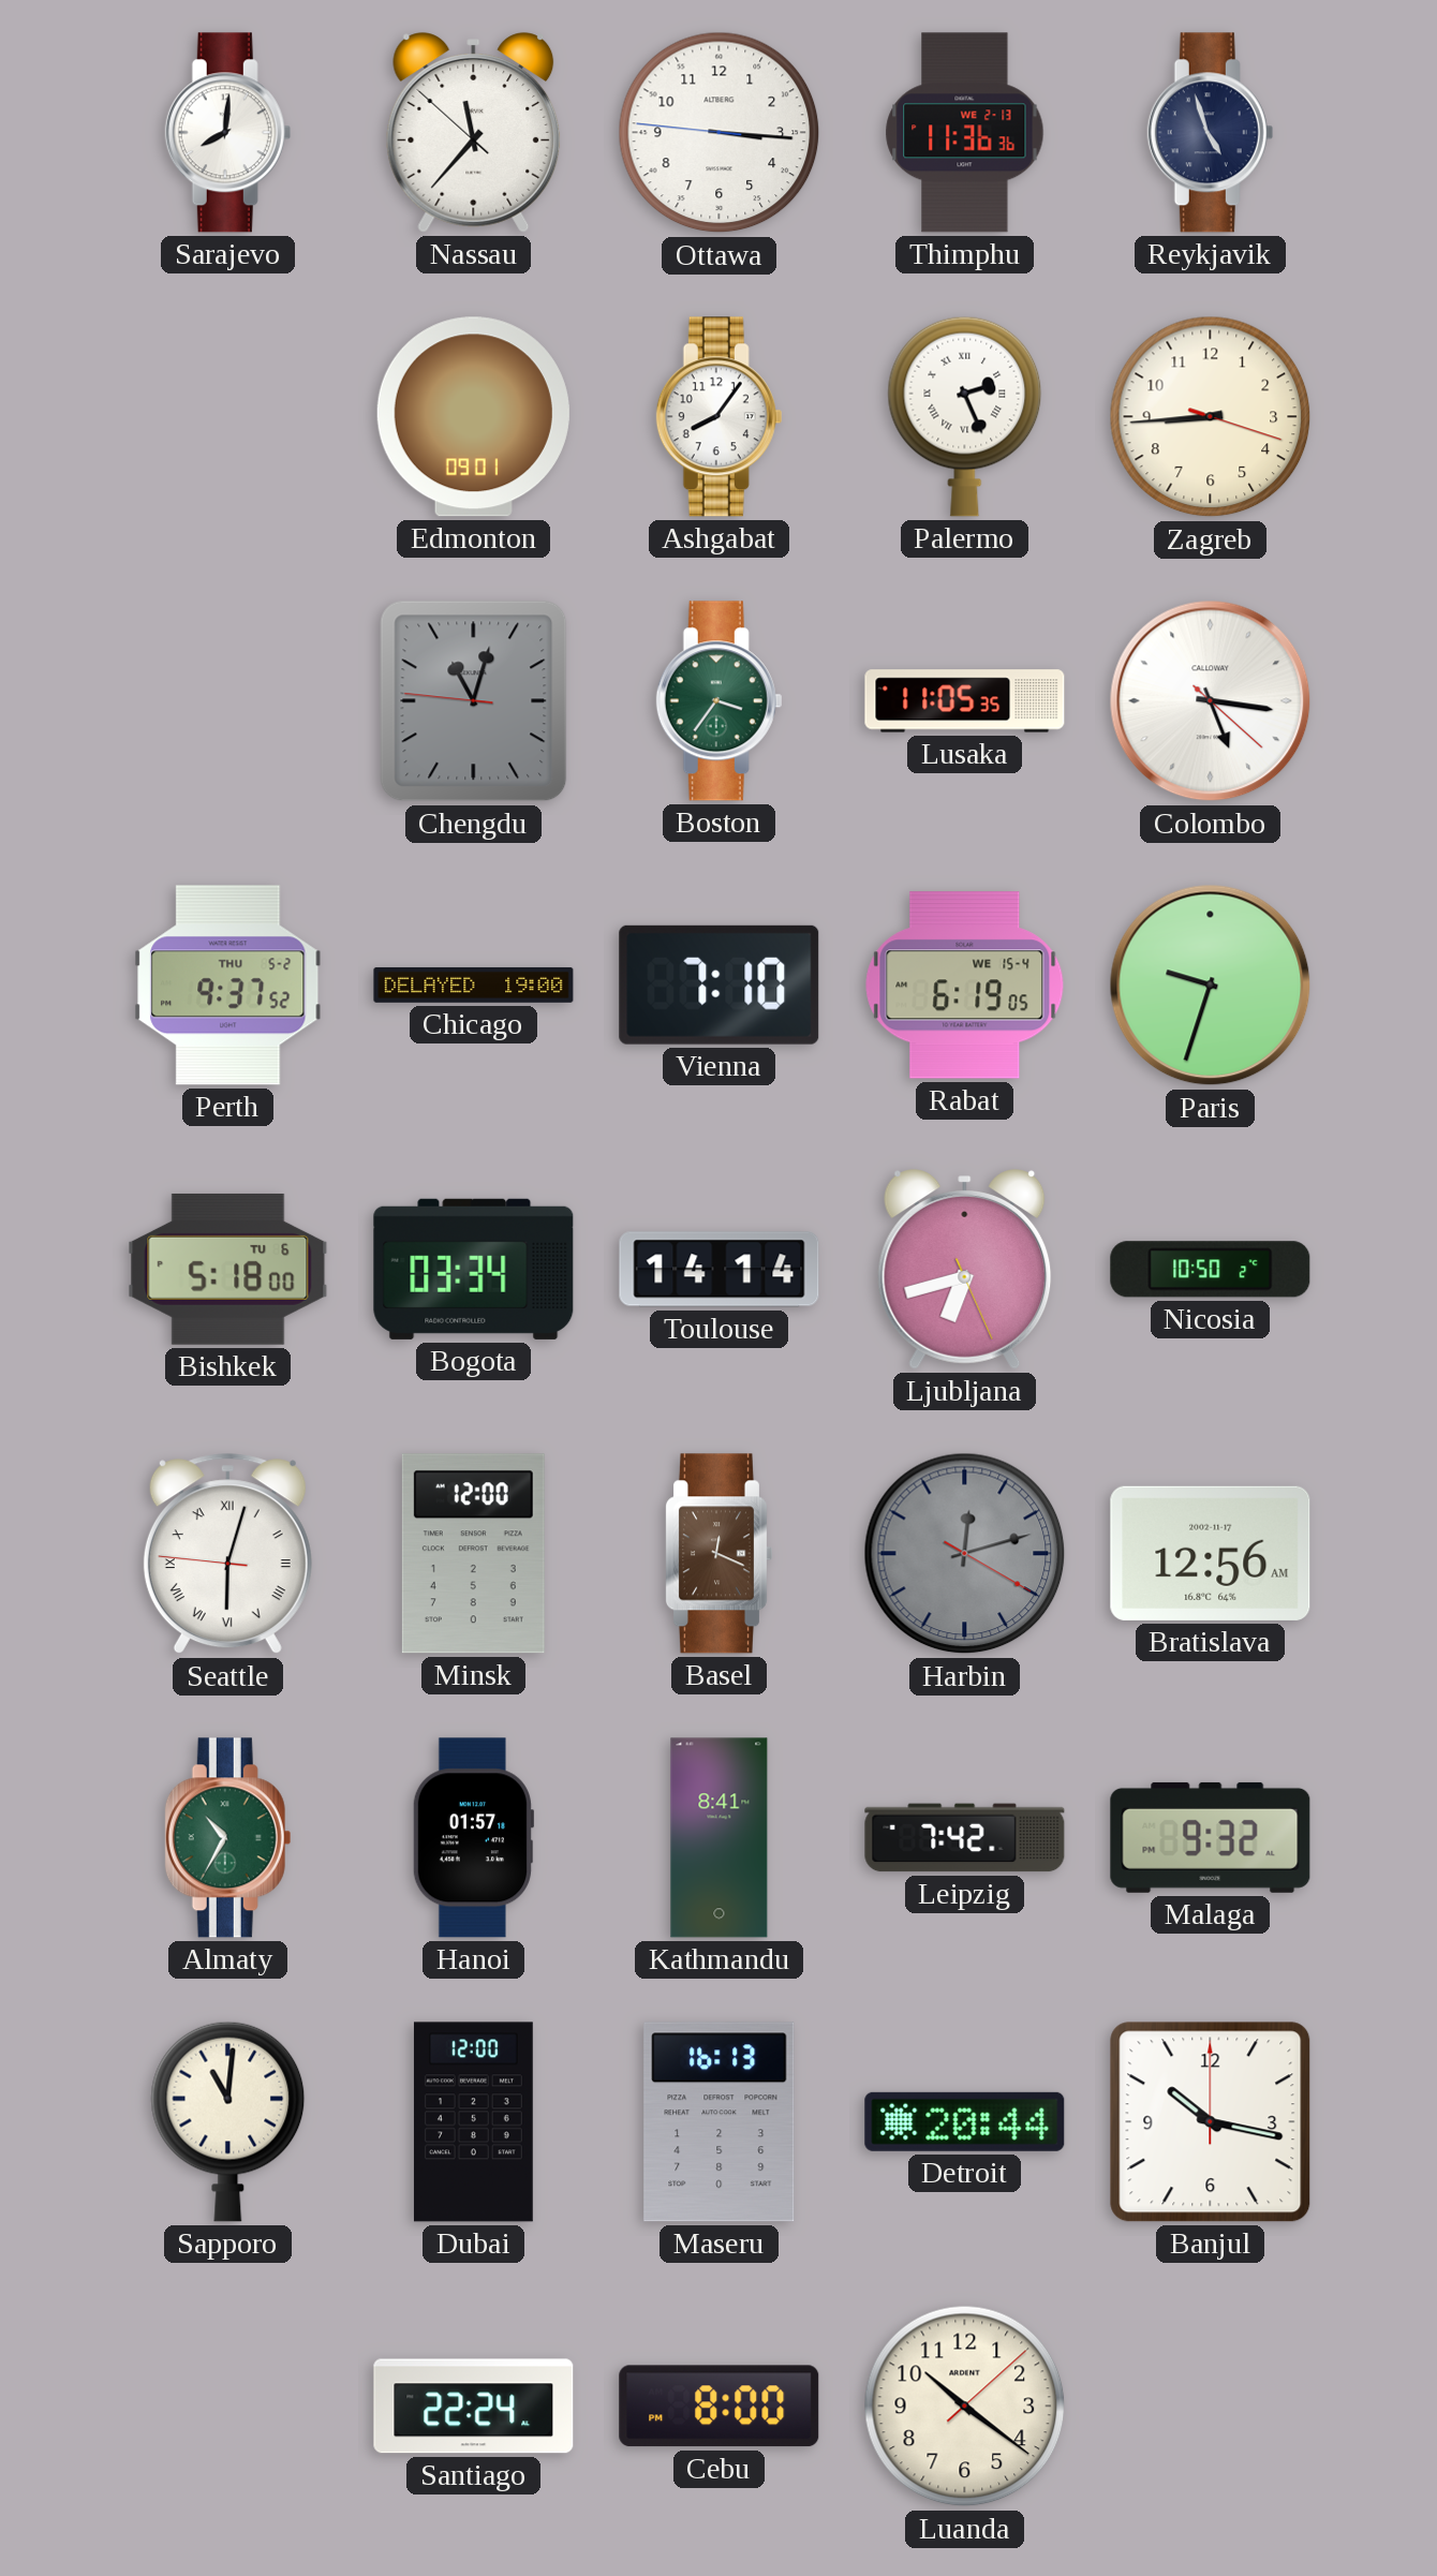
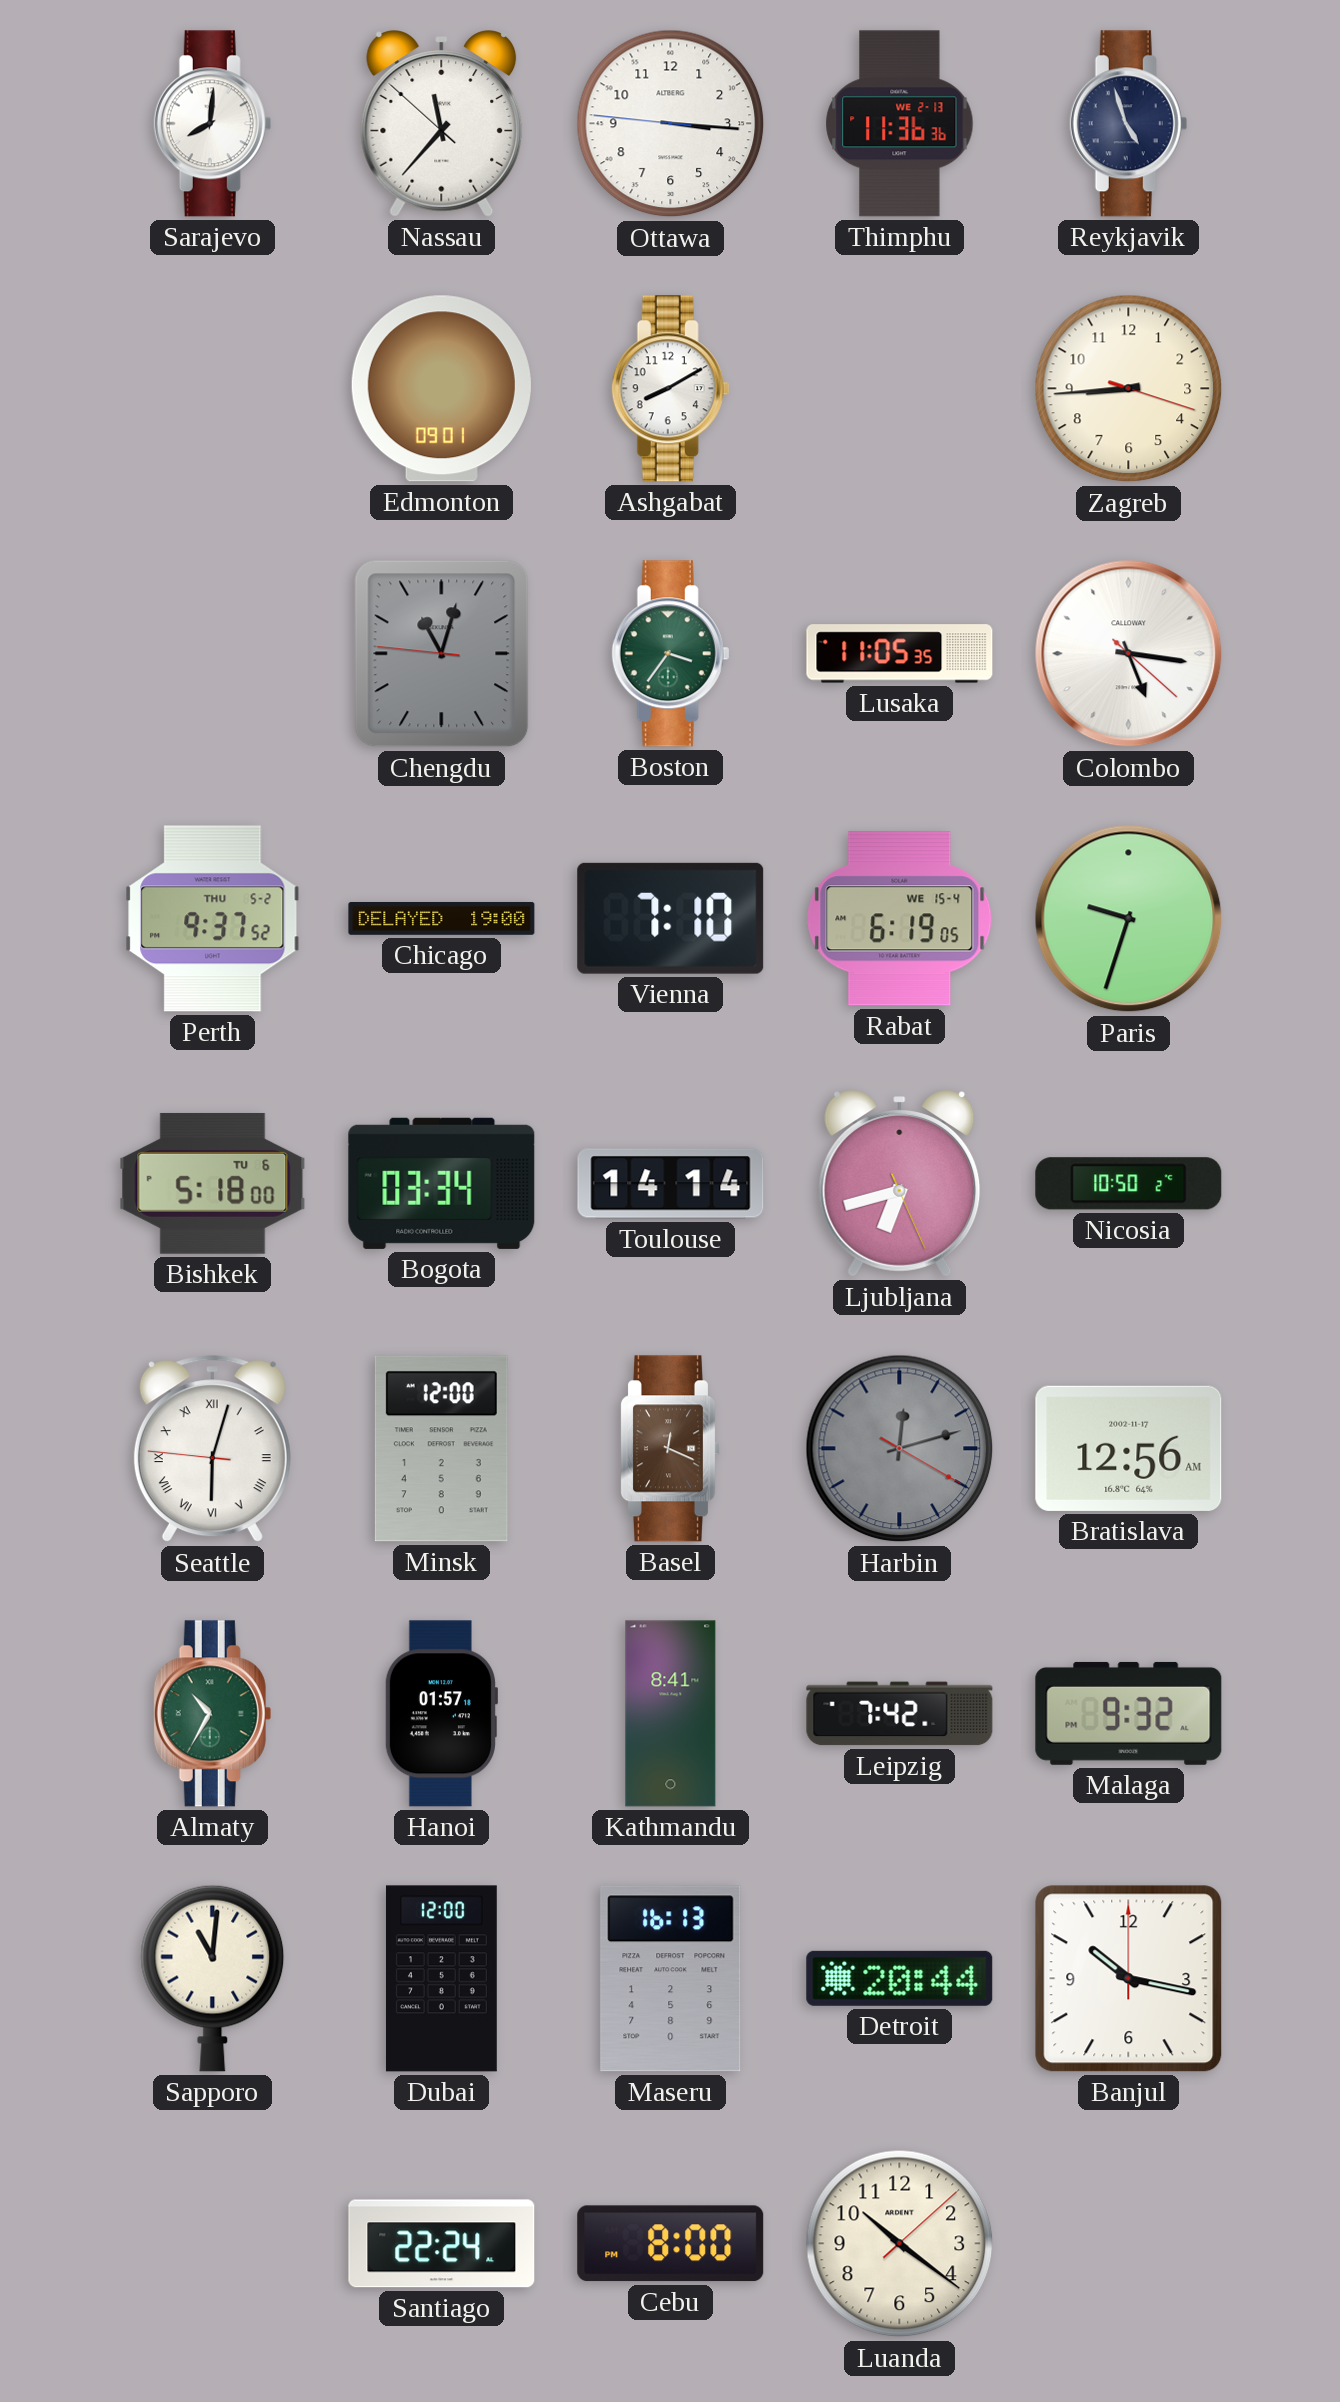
Ashgabat: 8:06 -> 8:10 (671, 389)
Palermo: 2:26 -> none (965, 416)
